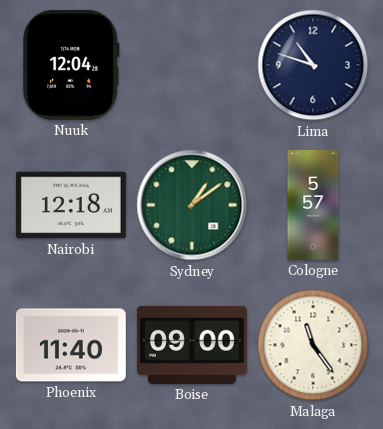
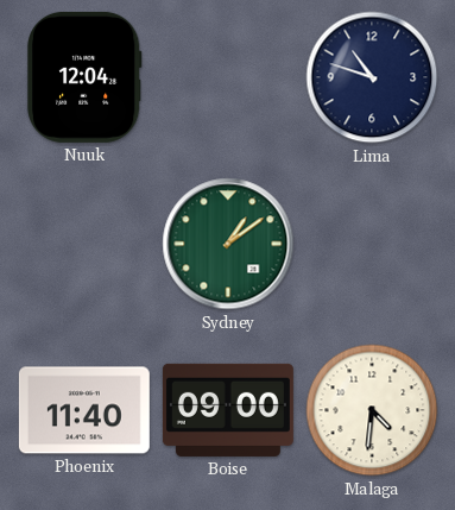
Nairobi: 12:18 -> none (71, 205)
Cologne: 5:57 -> none (313, 205)
Malaga: 11:24 -> 4:31 (372, 410)
